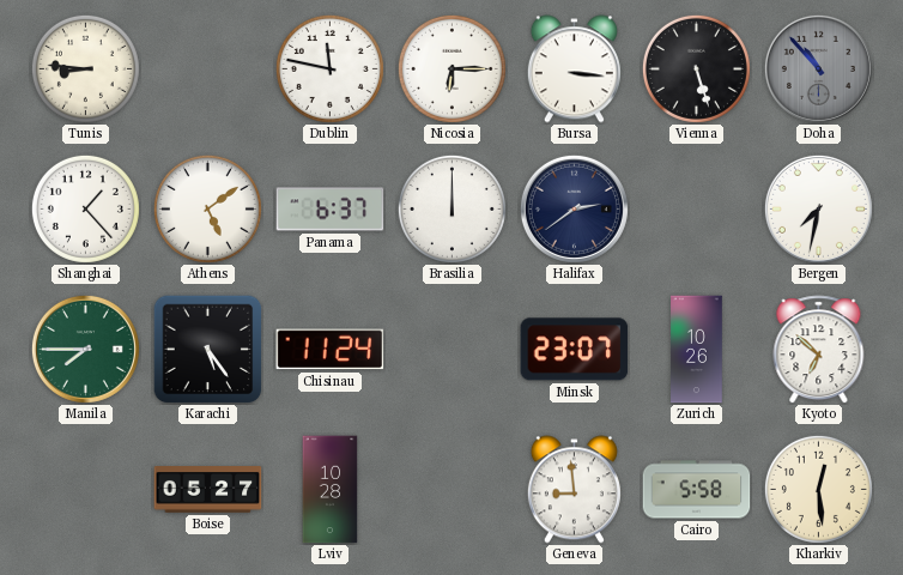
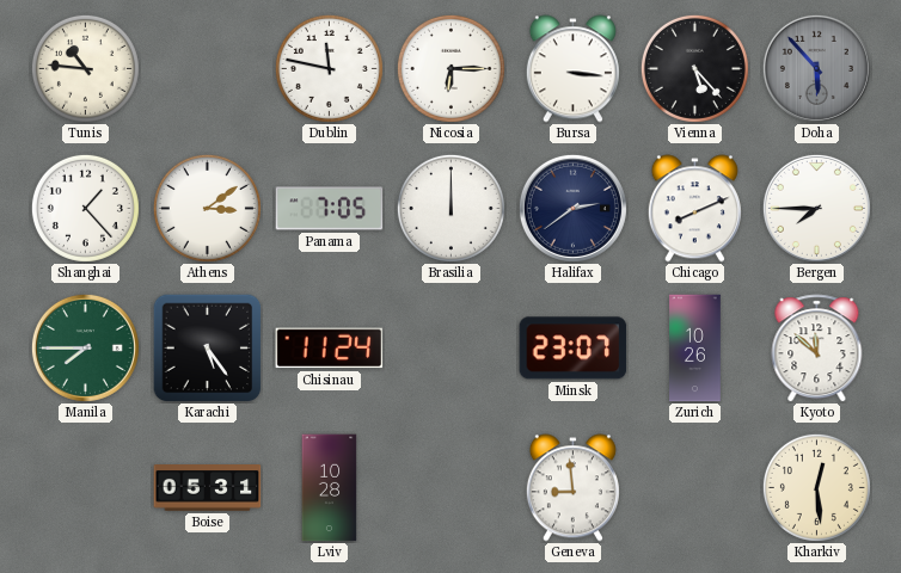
Tunis: 8:46 -> 10:46 (85, 68)
Vienna: 5:27 -> 5:23 (694, 68)
Doha: 10:53 -> 5:53 (816, 68)
Athens: 5:09 -> 3:09 (207, 208)
Panama: 6:37 -> 7:05 (330, 209)
Chicago: none -> 8:11 (694, 209)
Bergen: 7:32 -> 7:45 (816, 208)
Kyoto: 6:52 -> 11:52 (817, 349)
Boise: 05:27 -> 05:31 (208, 488)
Cairo: 5:58 -> none (697, 490)
